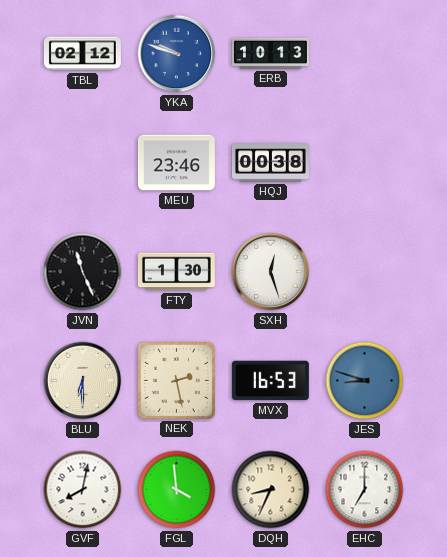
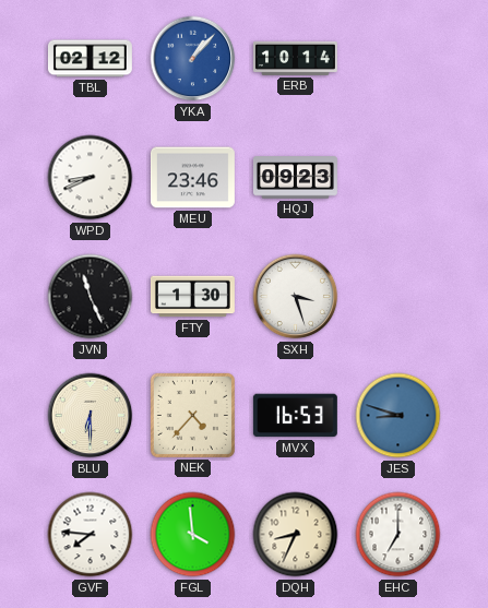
YKA: 9:48 -> 1:07 (193, 59)
ERB: 10:13 -> 10:14 (295, 58)
WPD: none -> 8:41 (91, 178)
HQJ: 00:38 -> 09:23 (295, 178)
SXH: 12:27 -> 3:27 (296, 297)
NEK: 2:28 -> 4:37 (192, 415)
GVF: 8:02 -> 7:46 (91, 535)
